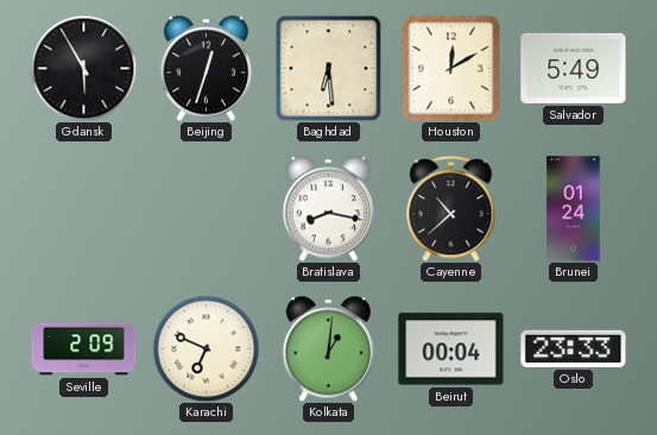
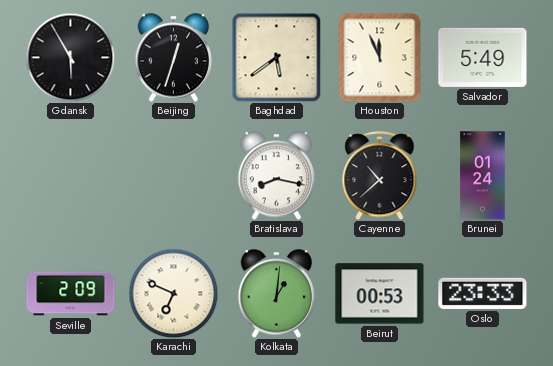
Baghdad: 6:29 -> 5:39 (276, 57)
Houston: 12:10 -> 11:56 (380, 57)
Beirut: 00:04 -> 00:53 (380, 294)
